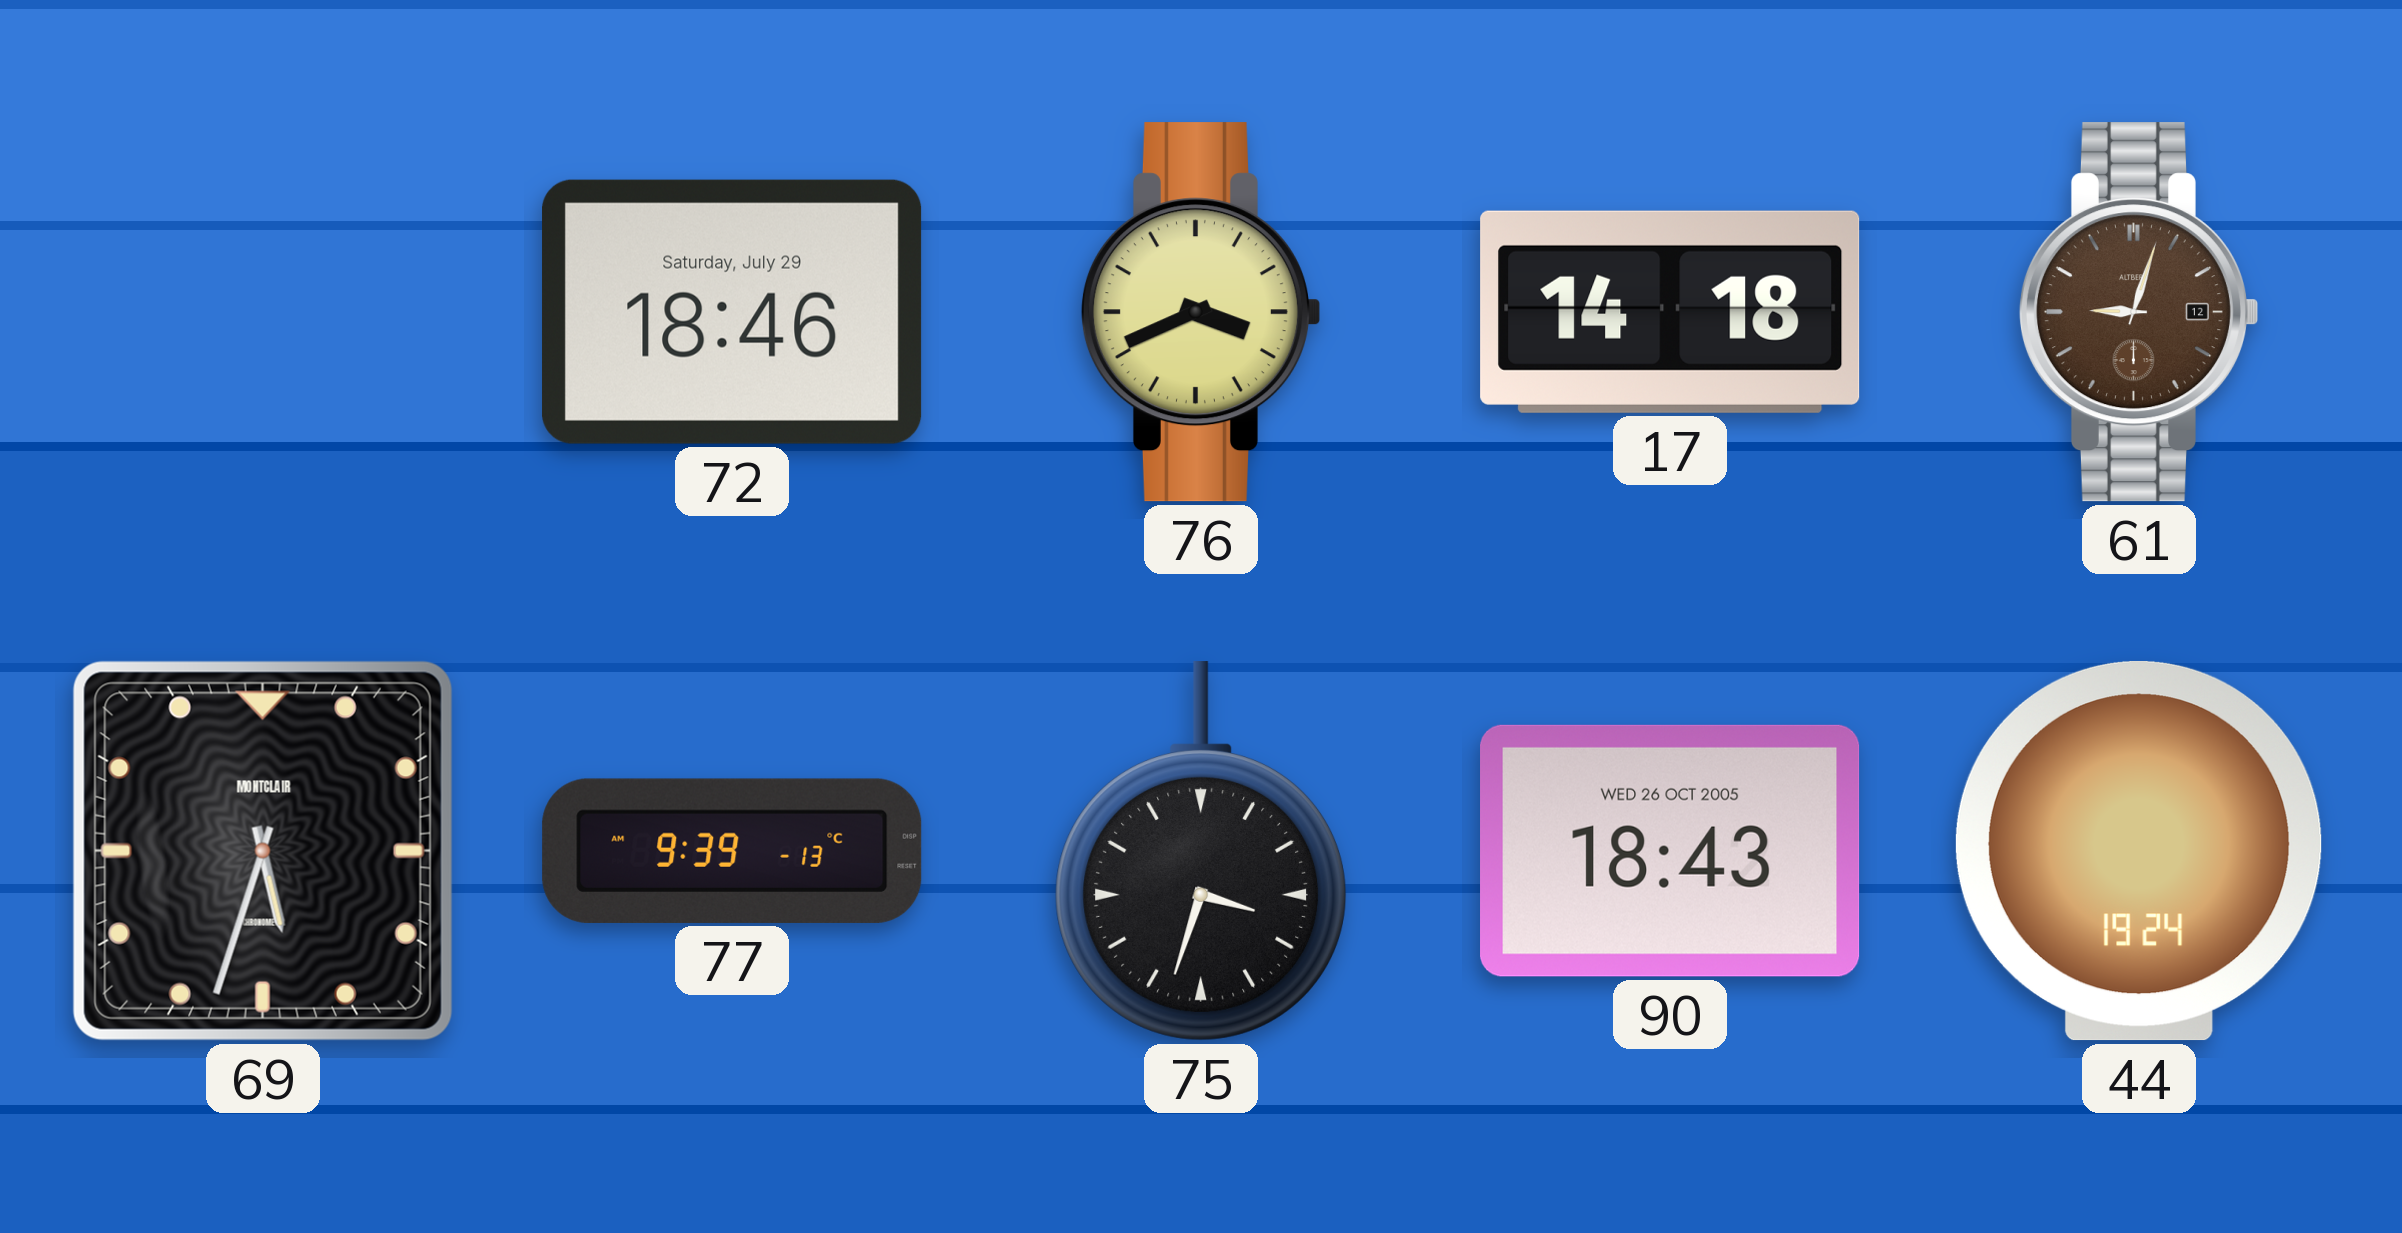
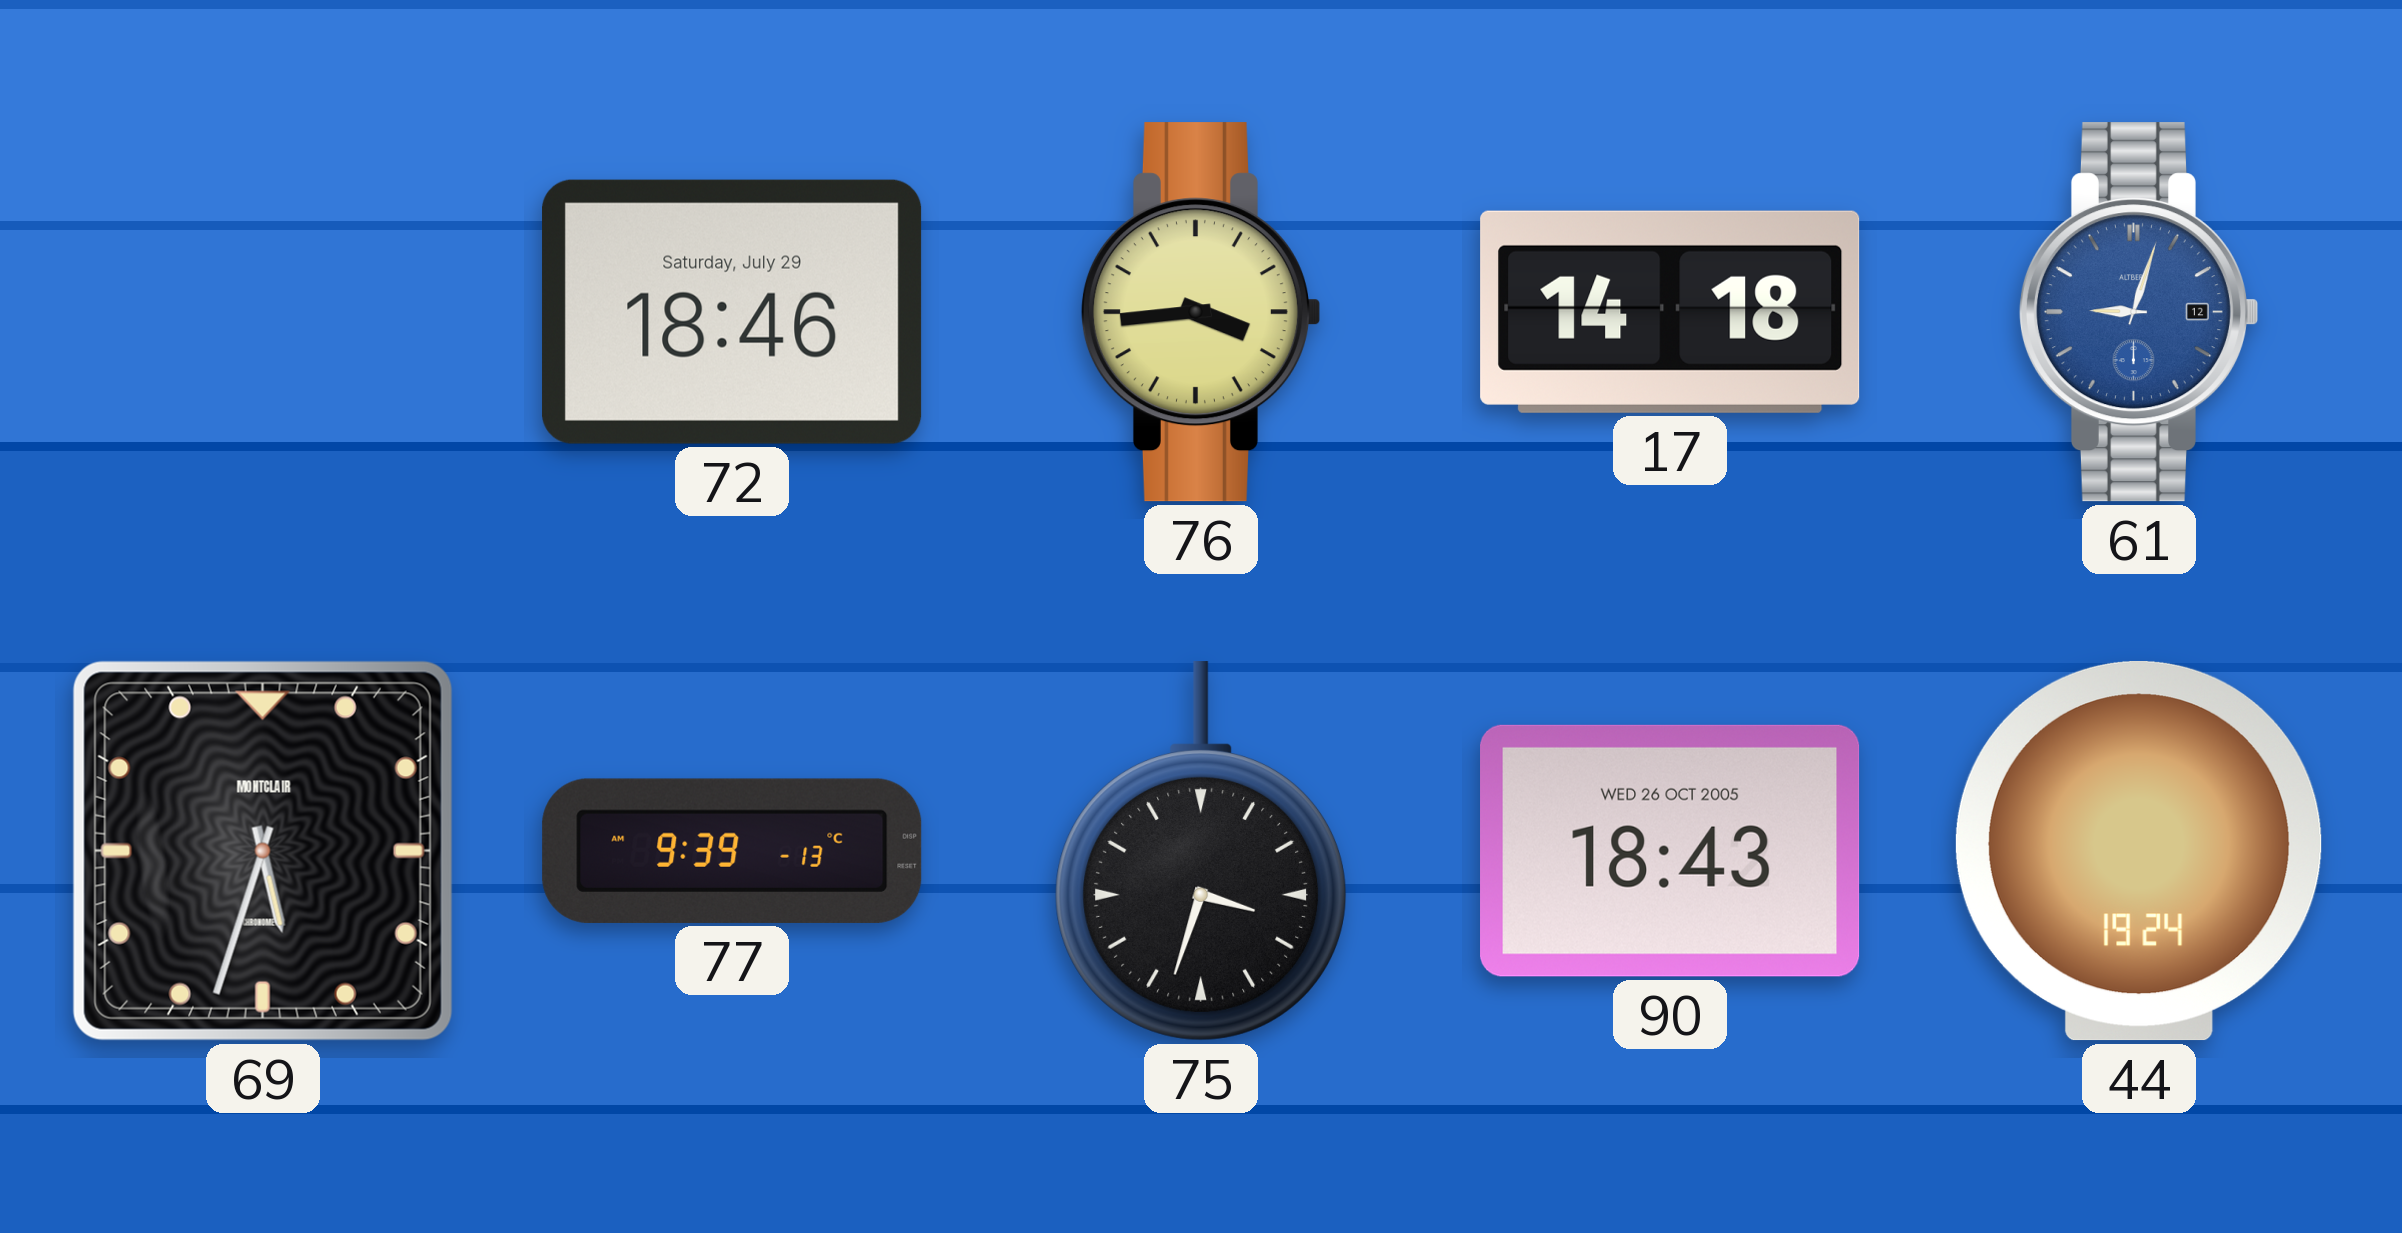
76: 3:41 -> 3:44 (1200, 312)
61 dial: brown -> blue (2138, 312)
